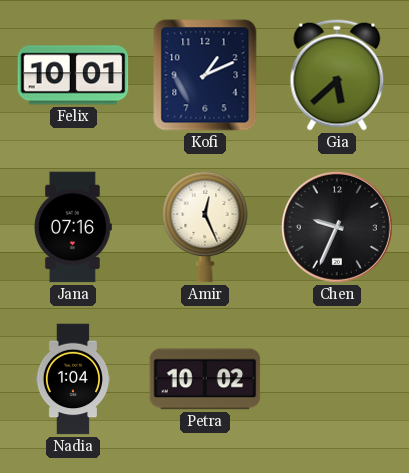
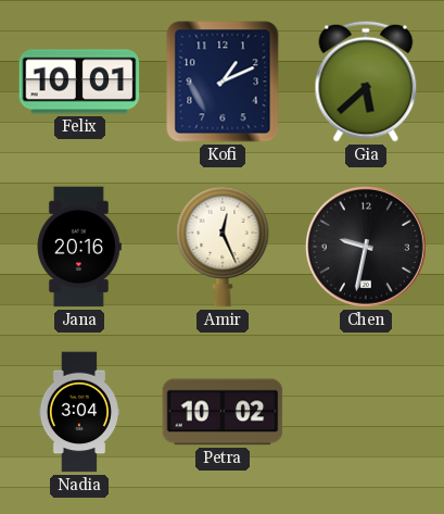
Jana: 07:16 -> 20:16 (78, 247)
Chen: 9:34 -> 9:32 (366, 247)
Nadia: 1:04 -> 3:04 (78, 412)
